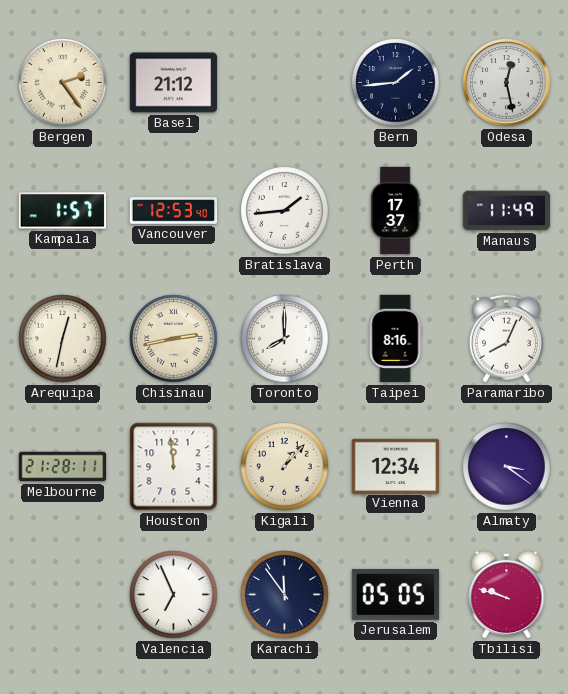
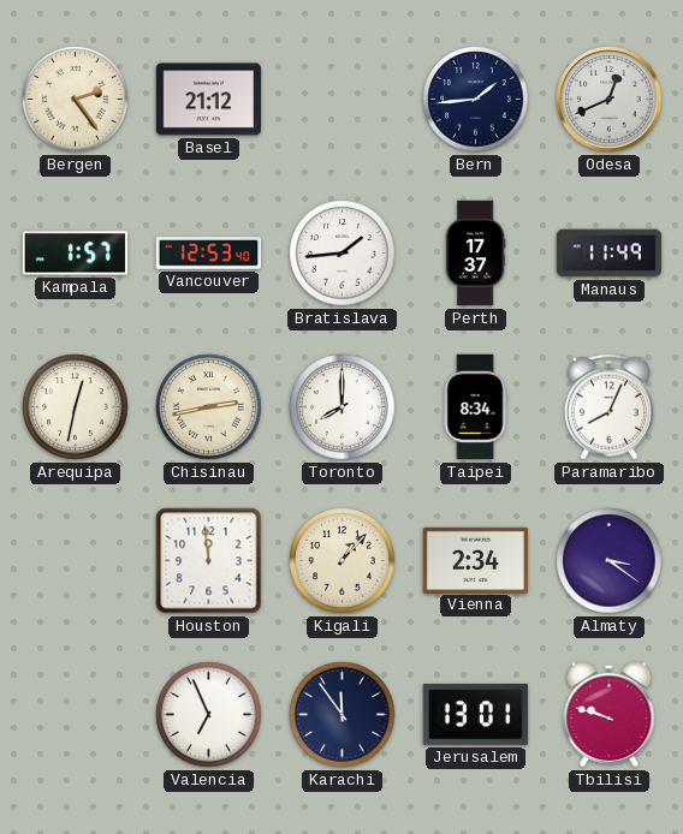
Odesa: 12:28 -> 12:41 (610, 100)
Taipei: 8:16 -> 8:34 (475, 407)
Melbourne: 21:28 -> none (63, 467)
Vienna: 12:34 -> 2:34 (476, 560)
Jerusalem: 05:05 -> 13:01 (476, 715)
